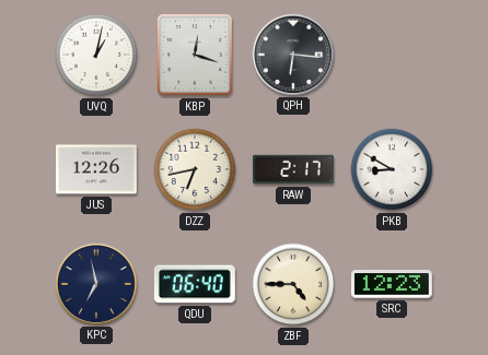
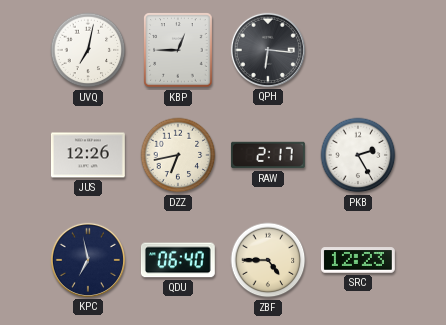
UVQ: 1:02 -> 7:02 (88, 50)
KBP: 12:18 -> 12:45 (178, 50)
PKB: 8:50 -> 2:25 (358, 155)
